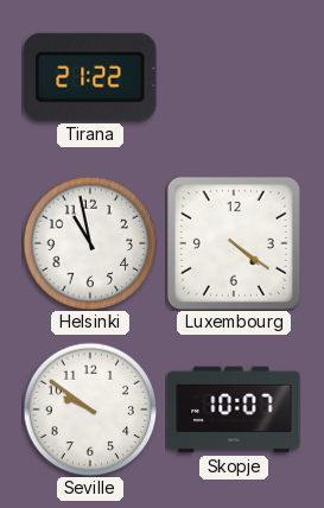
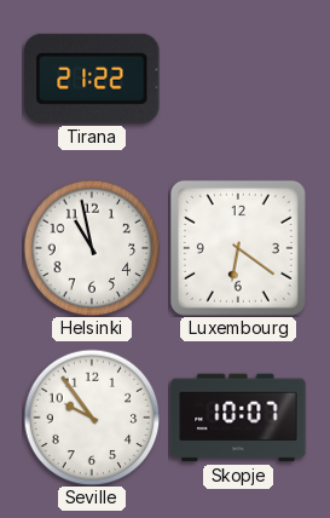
Luxembourg: 4:21 -> 6:21 (238, 248)
Seville: 9:51 -> 9:54 (92, 418)
